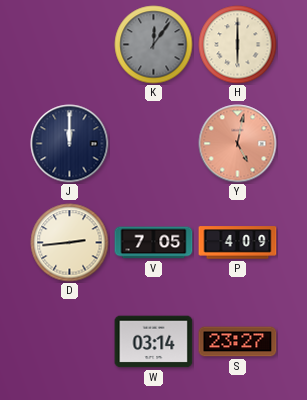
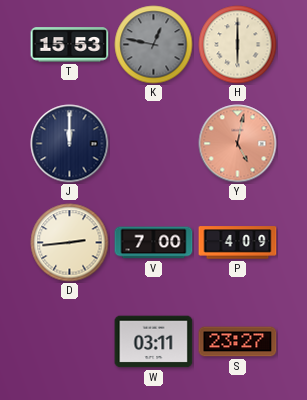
T: none -> 15:53 (70, 45)
K: 12:06 -> 12:47 (154, 45)
V: 7:05 -> 7:00 (154, 243)
W: 03:14 -> 03:11 (154, 342)
